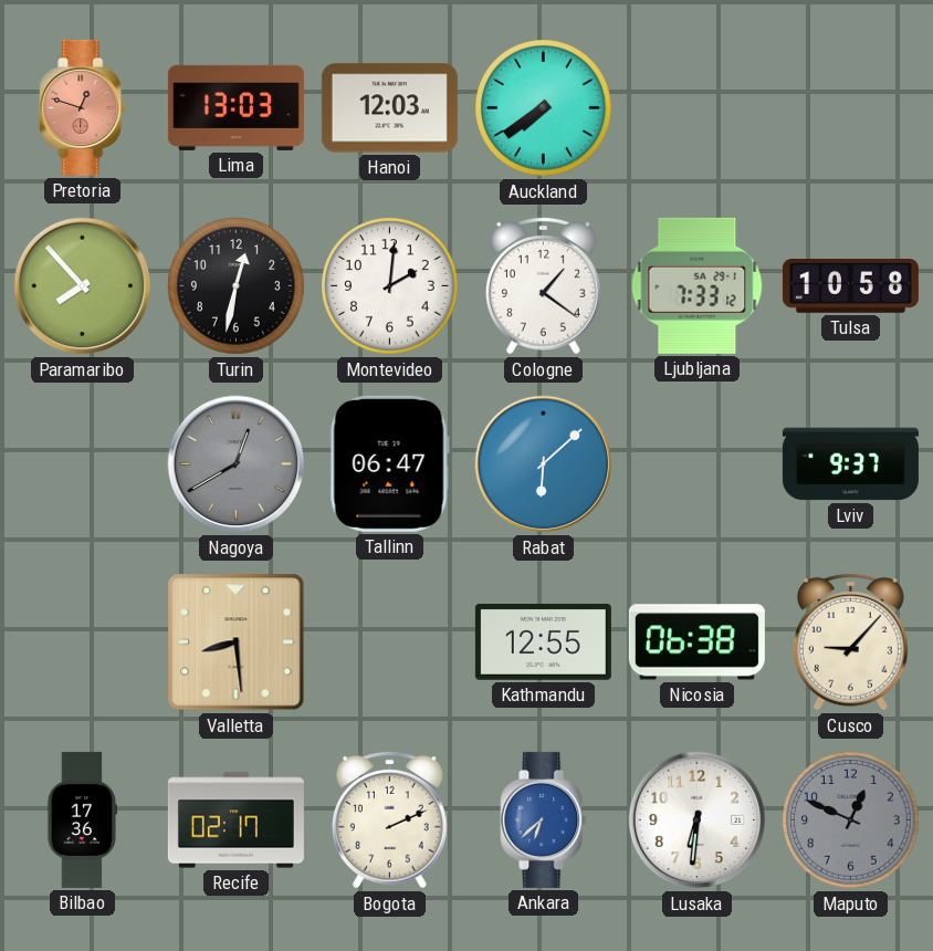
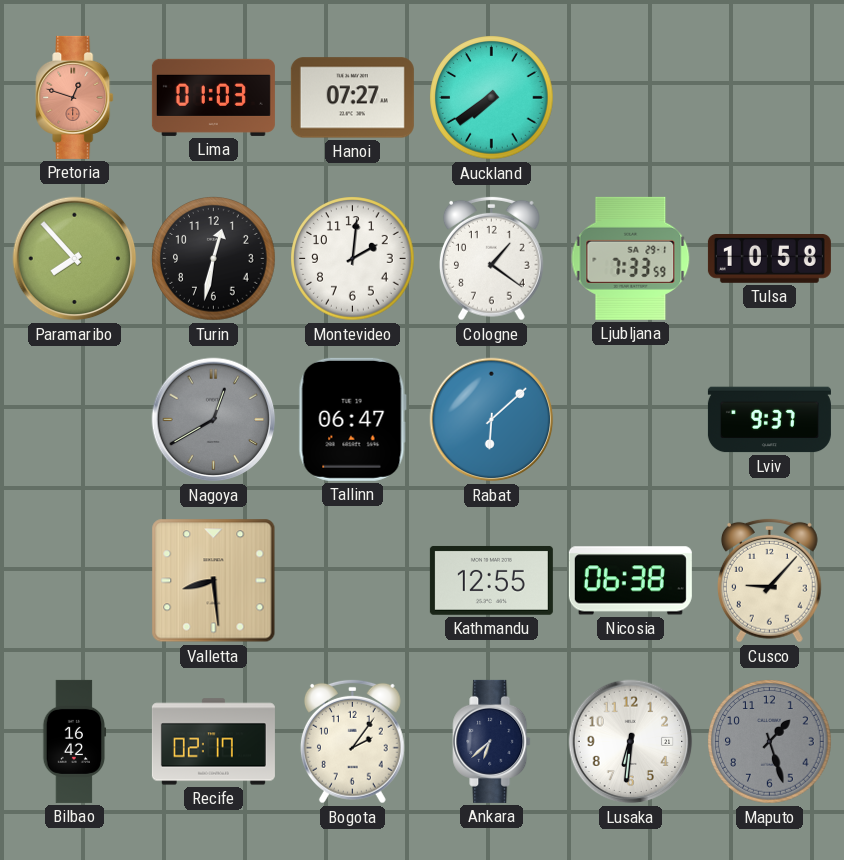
Lima: 13:03 -> 01:03 (213, 97)
Hanoi: 12:03 -> 07:27 (352, 98)
Ljubljana: 7:33:12 -> 7:33:59 (631, 258)
Bilbao: 17:36 -> 16:42 (74, 741)
Bogota: 2:11 -> 2:06 (352, 741)
Ankara dial: blue -> navy (492, 741)
Maputo: 12:49 -> 1:27 (770, 742)
